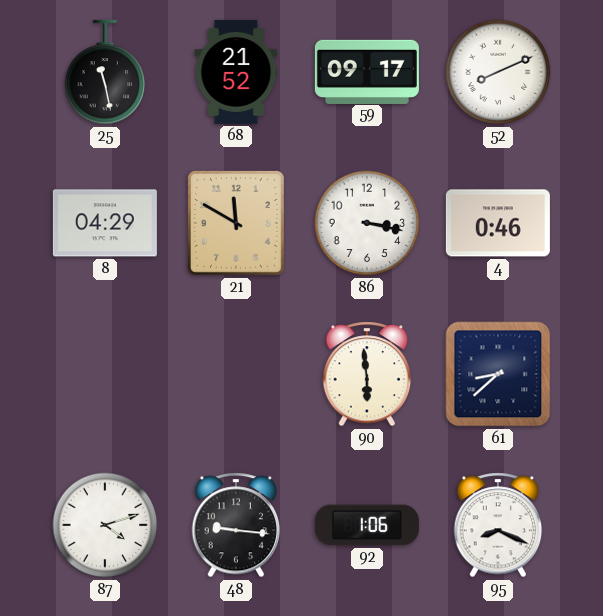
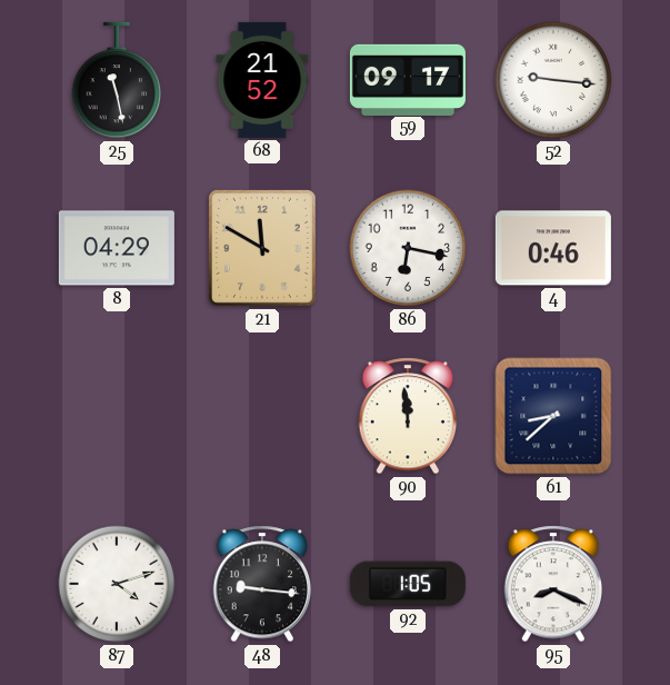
52: 8:11 -> 9:16 (553, 80)
86: 3:17 -> 6:17 (408, 248)
90: 5:59 -> 11:59 (408, 416)
92: 1:06 -> 1:05 (408, 584)
